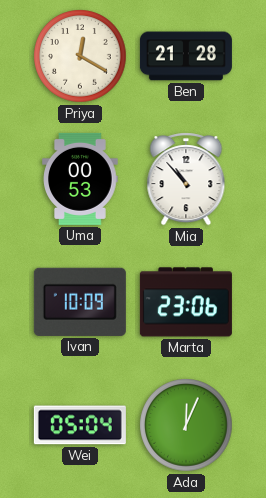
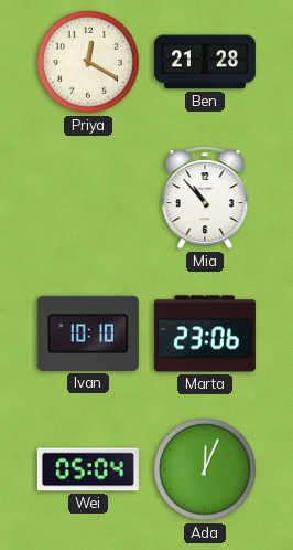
Uma: 00:53 -> none (80, 179)
Ivan: 10:09 -> 10:10 (88, 334)
